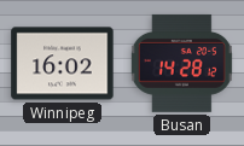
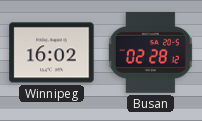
Busan: 14:28 -> 02:28 (150, 52)
